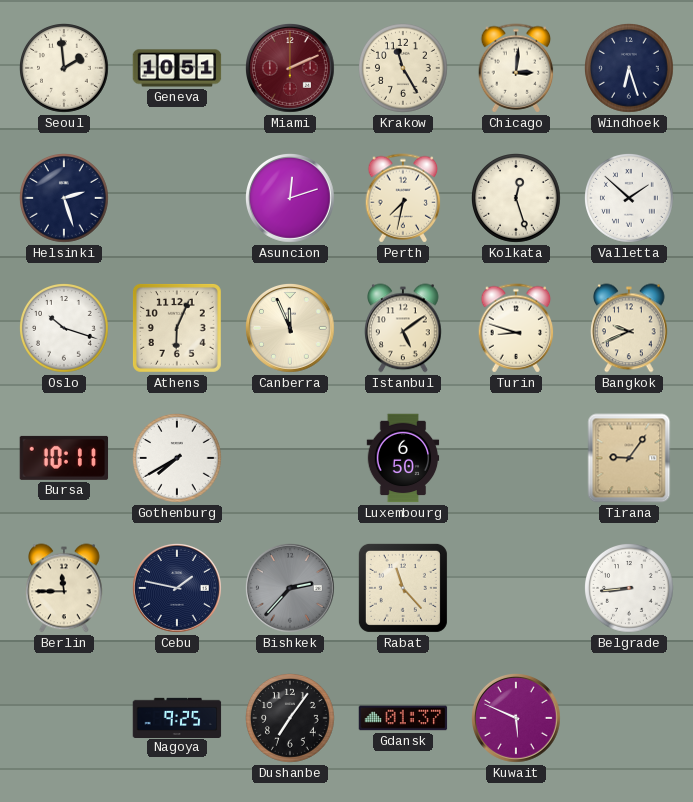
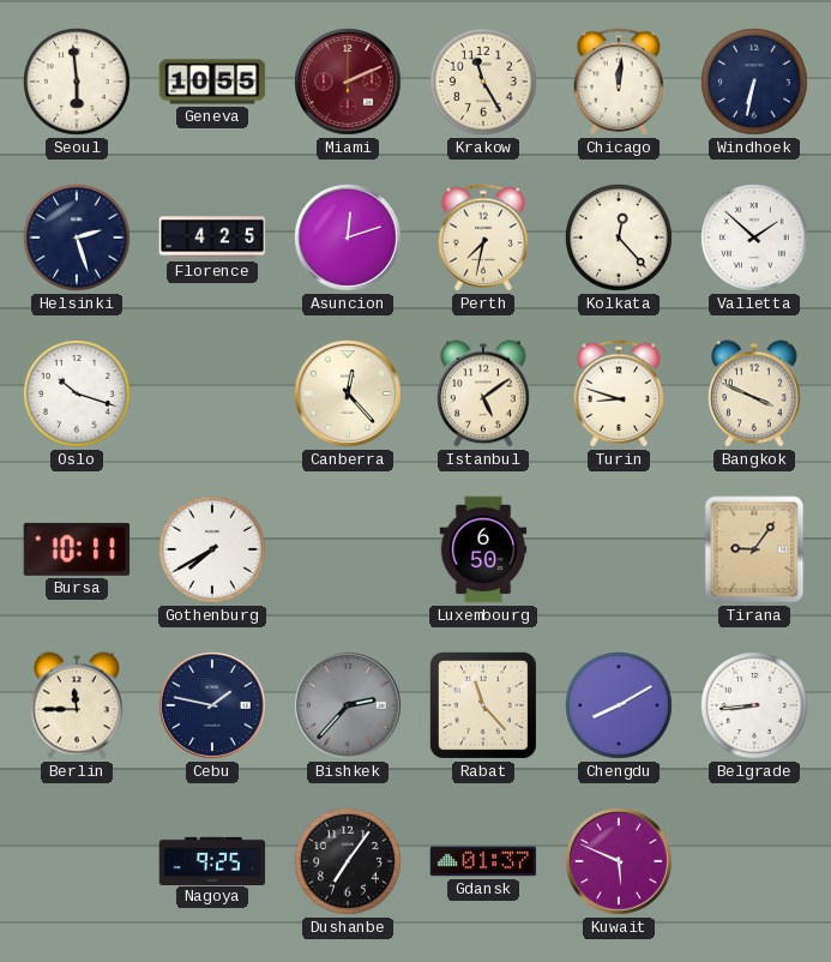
Seoul: 1:59 -> 5:59 (78, 83)
Geneva: 10:51 -> 10:55 (212, 82)
Chicago: 3:01 -> 12:01 (619, 82)
Windhoek: 6:27 -> 6:32 (755, 83)
Florence: none -> 4:25 (212, 238)
Kolkata: 12:27 -> 12:23 (620, 239)
Athens: 6:04 -> none (177, 328)
Canberra: 11:56 -> 12:23 (349, 395)
Bangkok: 9:41 -> 3:49 (755, 393)
Chengdu: none -> 8:10 (620, 707)
